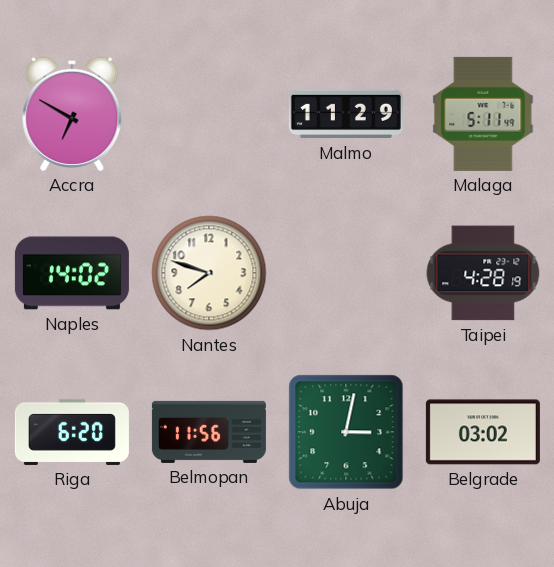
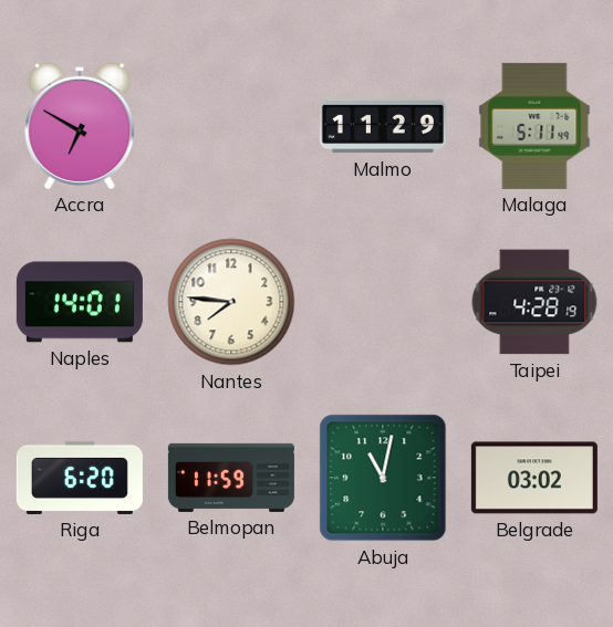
Naples: 14:02 -> 14:01 (80, 302)
Nantes: 7:48 -> 7:46 (231, 302)
Belmopan: 11:56 -> 11:59 (231, 478)
Abuja: 3:02 -> 11:02 (383, 478)
